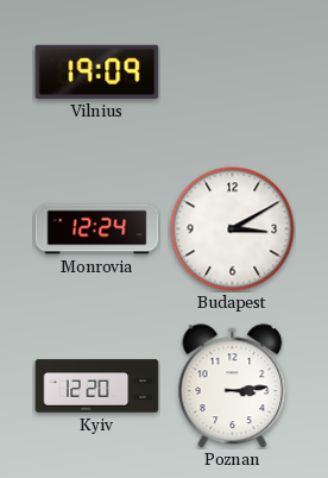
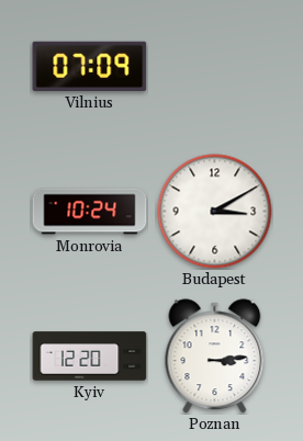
Vilnius: 19:09 -> 07:09 (90, 66)
Monrovia: 12:24 -> 10:24 (90, 212)
